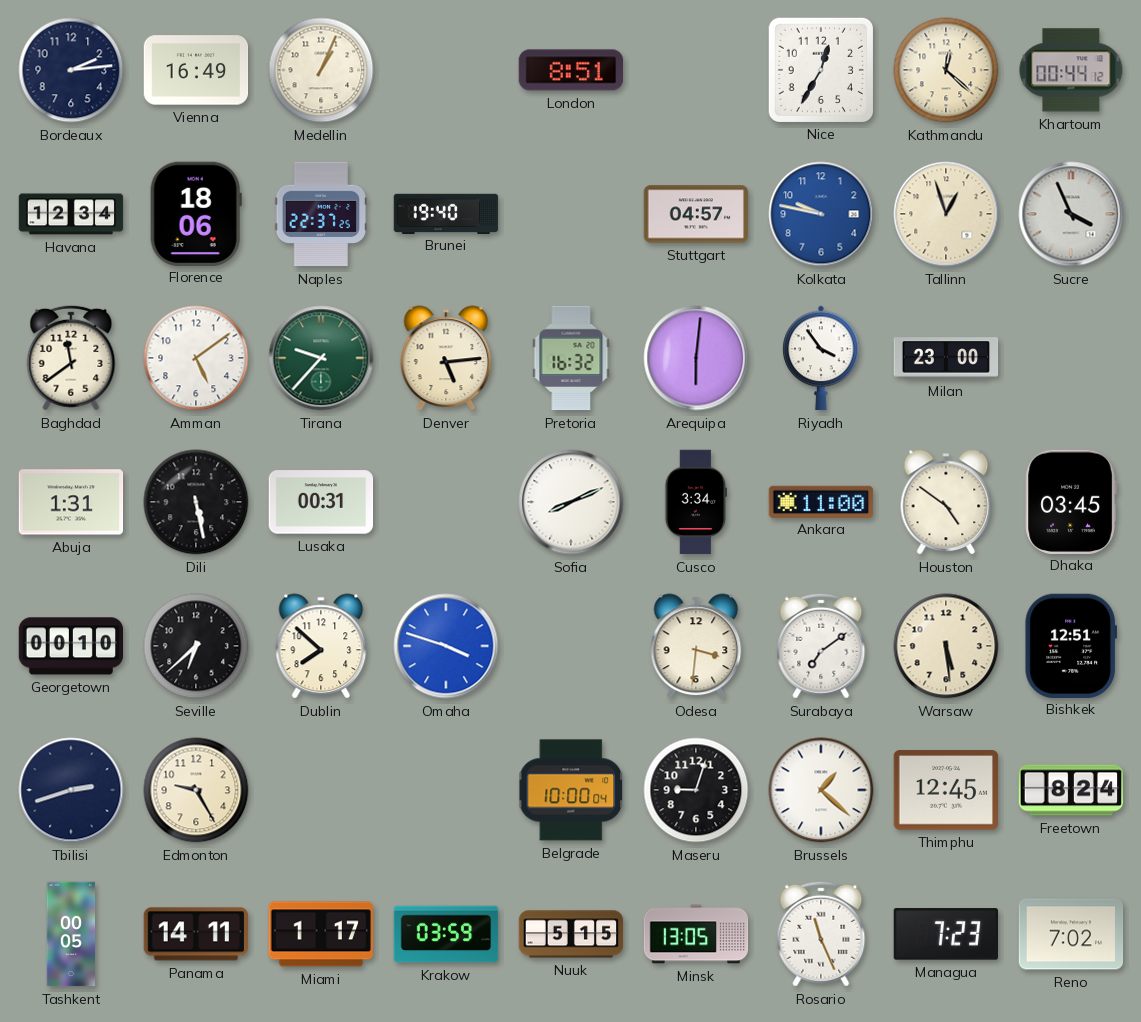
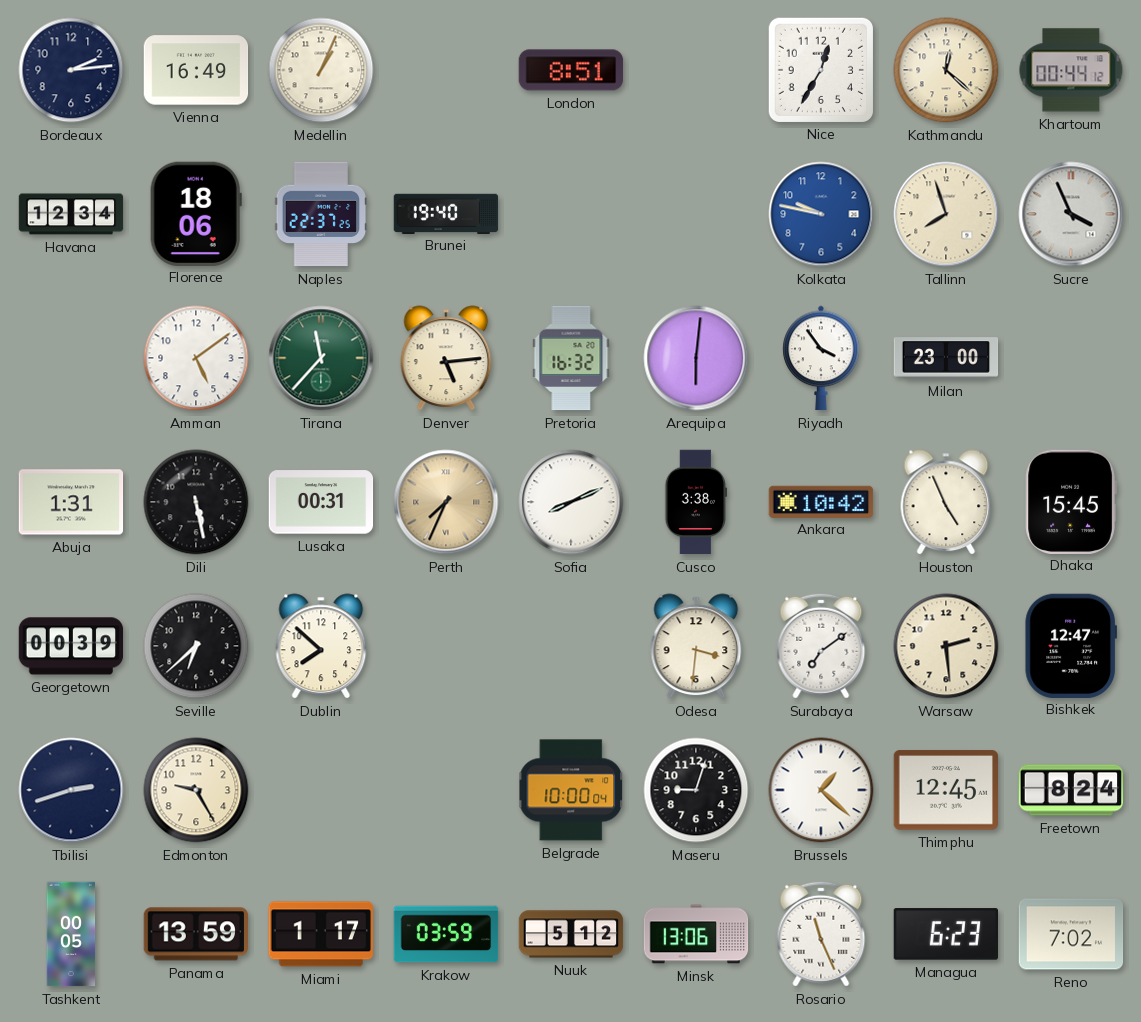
Stuttgart: 04:57 -> none (696, 214)
Tallinn: 12:57 -> 7:57 (946, 214)
Baghdad: 11:39 -> none (71, 358)
Tirana: 9:37 -> 11:37 (321, 358)
Perth: none -> 7:34 (446, 502)
Cusco: 3:34 -> 3:38 (695, 502)
Ankara: 11:00 -> 10:42 (821, 501)
Houston: 4:51 -> 4:56 (946, 502)
Dhaka: 03:45 -> 15:45 (1071, 501)
Georgetown: 00:10 -> 00:39 (71, 646)
Omaha: 3:48 -> none (446, 646)
Warsaw: 5:29 -> 2:29 (946, 646)
Bishkek: 12:51 -> 12:47 (1070, 645)
Panama: 14:11 -> 13:59 (196, 934)
Nuuk: 5:15 -> 5:12 (571, 934)
Minsk: 13:05 -> 13:06 (696, 934)
Managua: 7:23 -> 6:23 (945, 934)
